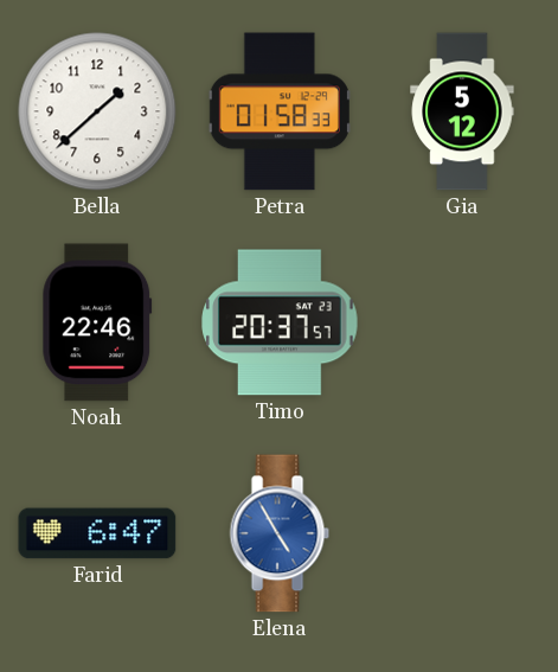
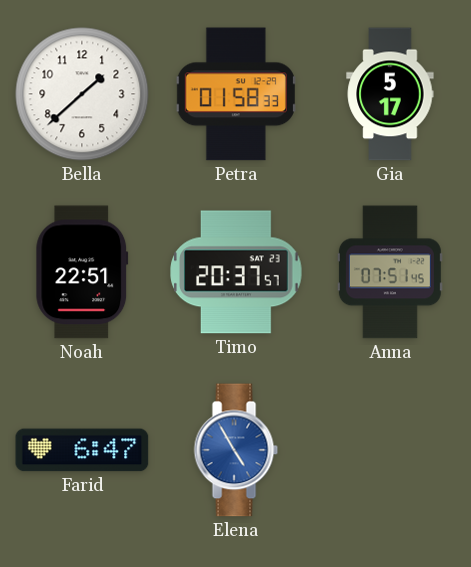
Gia: 5:12 -> 5:17 (390, 94)
Noah: 22:46 -> 22:51 (82, 272)
Anna: none -> 07:51 (390, 272)
